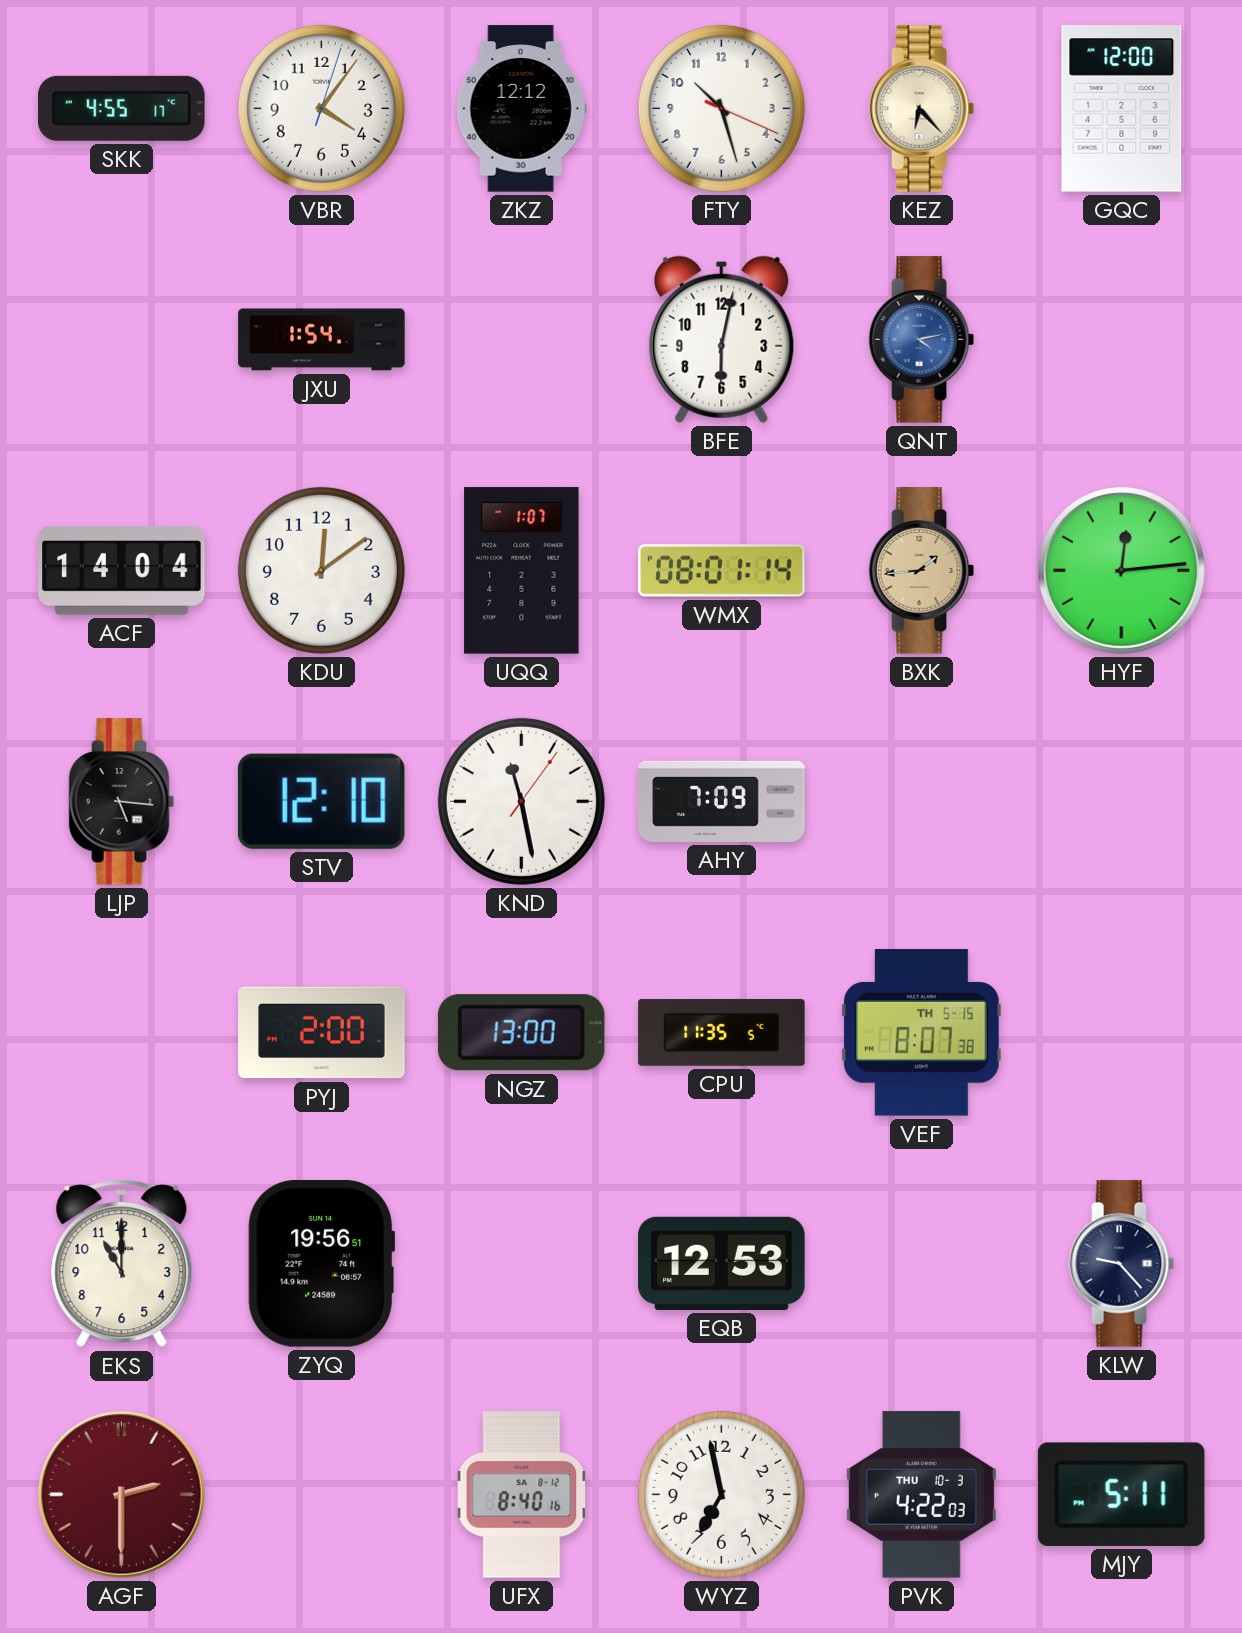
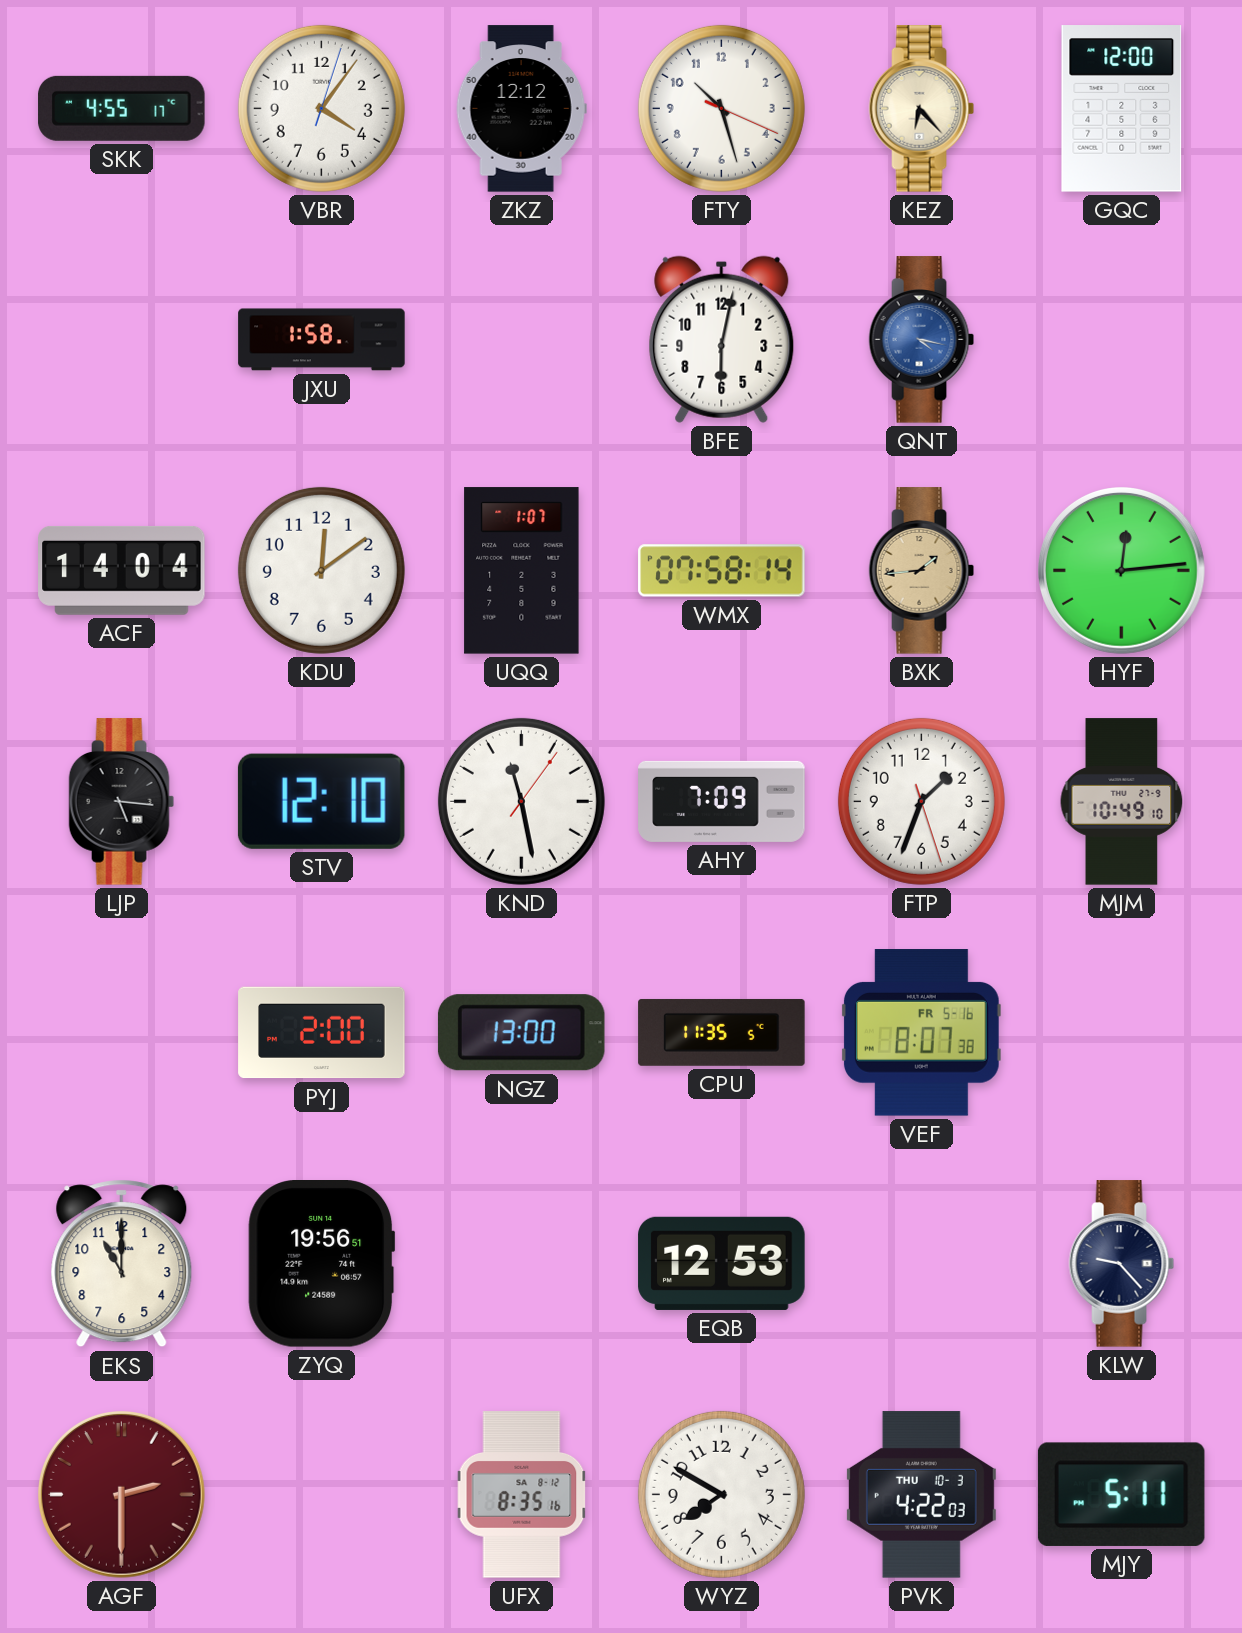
JXU: 1:54 -> 1:58 (322, 340)
QNT: 4:13 -> 4:17 (922, 340)
WMX: 08:01 -> 07:58 (722, 571)
FTP: none -> 1:33 (921, 801)
MJM: none -> 10:49 (1122, 802)
VEF date: TH 5-15 -> FR 5-16 (921, 1033)
UFX: 8:40 -> 8:35 (522, 1495)
WYZ: 6:58 -> 7:50 (721, 1494)
